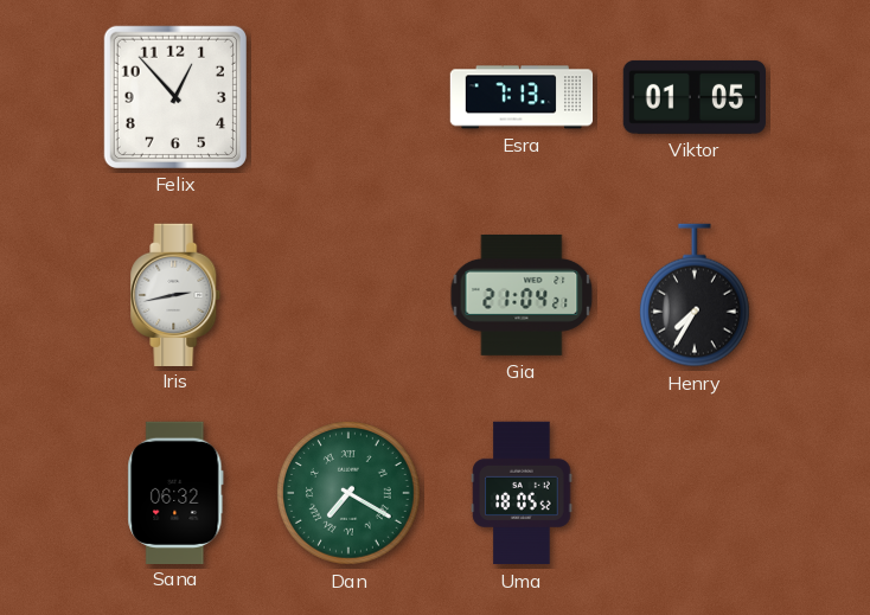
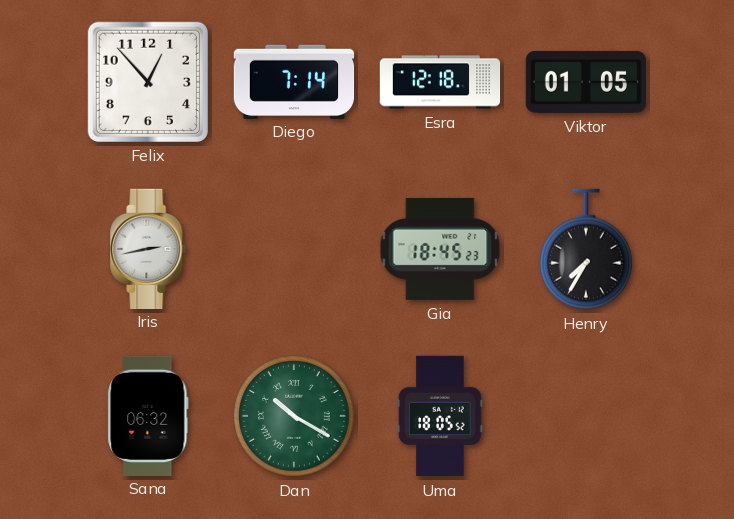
Diego: none -> 7:14 (294, 81)
Esra: 7:13 -> 12:18 (440, 82)
Gia: 21:04 -> 18:45 (440, 249)
Dan: 7:20 -> 10:20 (295, 417)
